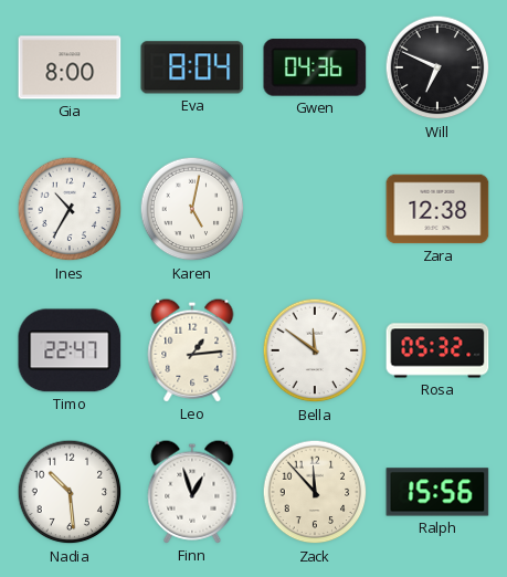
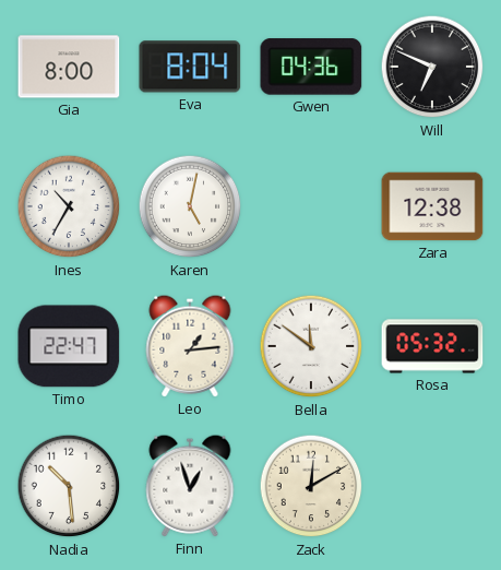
Zack: 11:53 -> 12:10 (311, 486)
Ralph: 15:56 -> none (437, 492)
